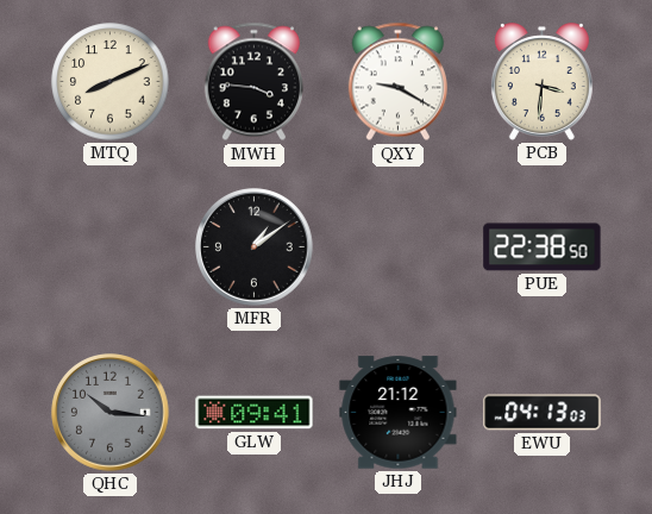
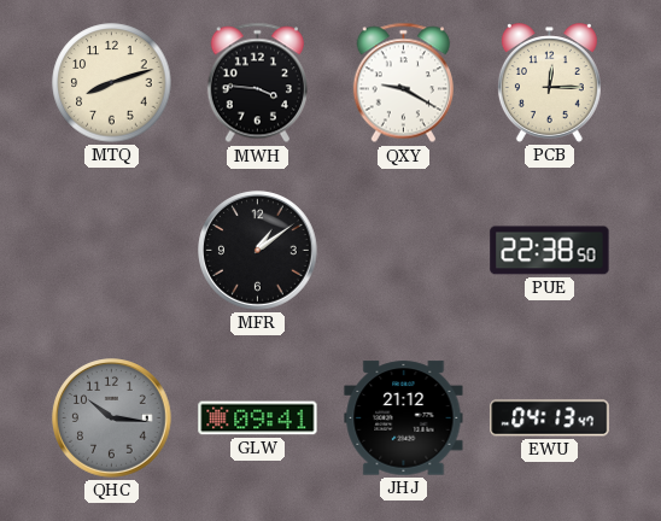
MTQ: 8:11 -> 8:12 (112, 83)
PCB: 3:31 -> 12:15 (549, 83)
EWU: 04:13:03 -> 04:13:47 (550, 418)
